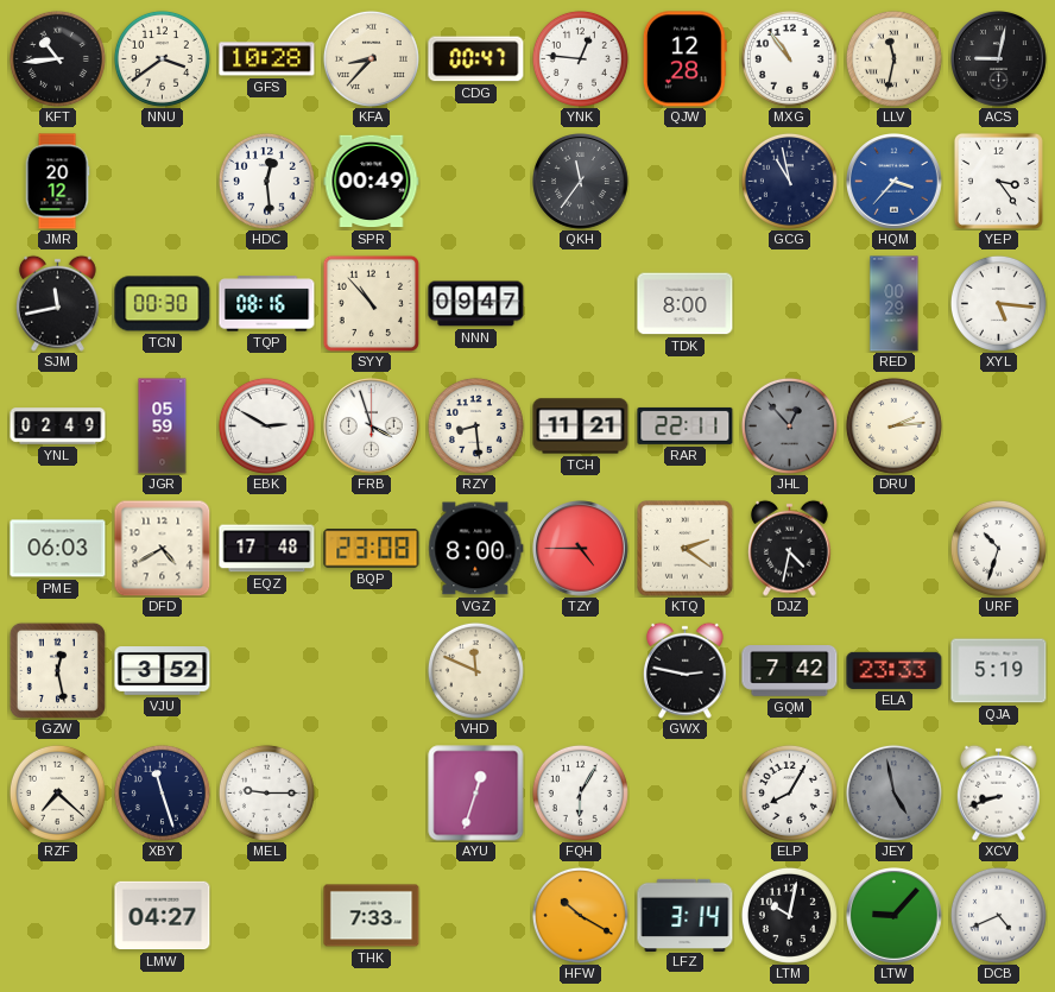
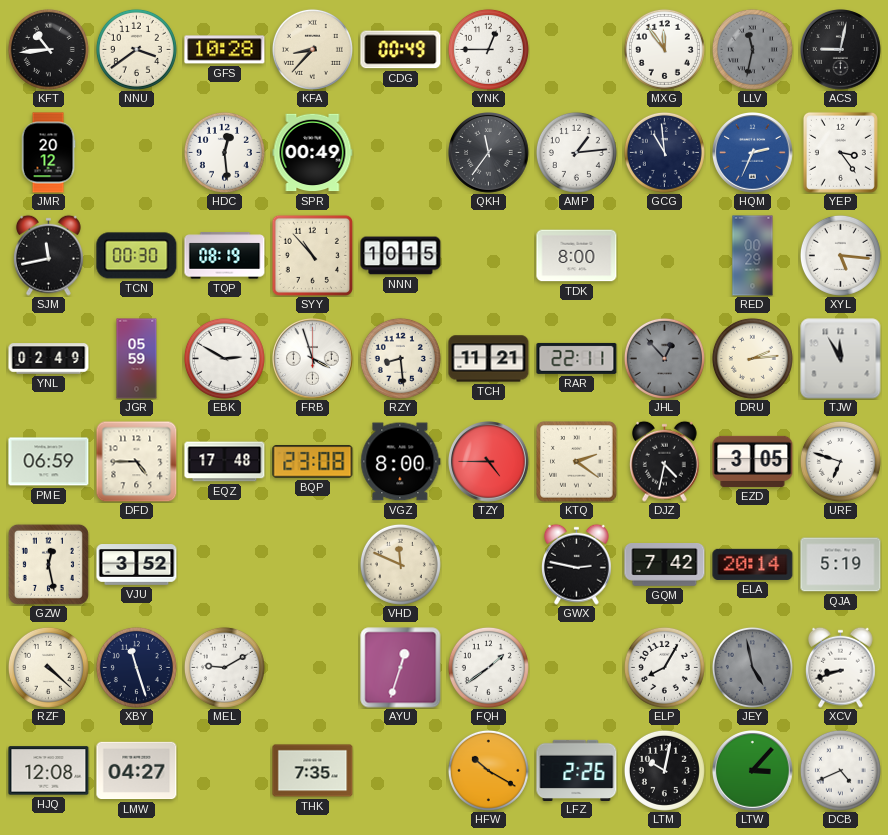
CDG: 00:47 -> 00:49 (401, 50)
YNK: 12:46 -> 12:45 (488, 49)
QJW: 12:28 -> none (684, 59)
MXG: 10:54 -> 11:54 (664, 49)
LLV dial: cream -> grey (752, 49)
AMP: none -> 1:14 (576, 152)
GCG: 10:58 -> 10:59 (664, 152)
HQM: 3:37 -> 2:34 (753, 153)
TQP: 08:16 -> 08:19 (225, 256)
NNN: 09:47 -> 10:15 (401, 256)
TJW: none -> 11:55 (841, 359)
PME: 06:03 -> 06:59 (49, 462)
DFD: 4:40 -> 4:45 (136, 461)
EZD: none -> 3:05 (753, 461)
URF: 10:33 -> 6:48 (840, 461)
ELA: 23:33 -> 20:14 (753, 564)
RZF: 7:22 -> 4:22 (48, 667)
MEL: 9:15 -> 9:10 (224, 667)
FQH: 6:05 -> 1:39 (488, 667)
HJQ: none -> 12:08 (49, 771)
THK: 7:33 -> 7:35 (313, 771)
LFZ: 3:14 -> 2:26 (577, 770)
LTW: 9:07 -> 3:07 (753, 771)
